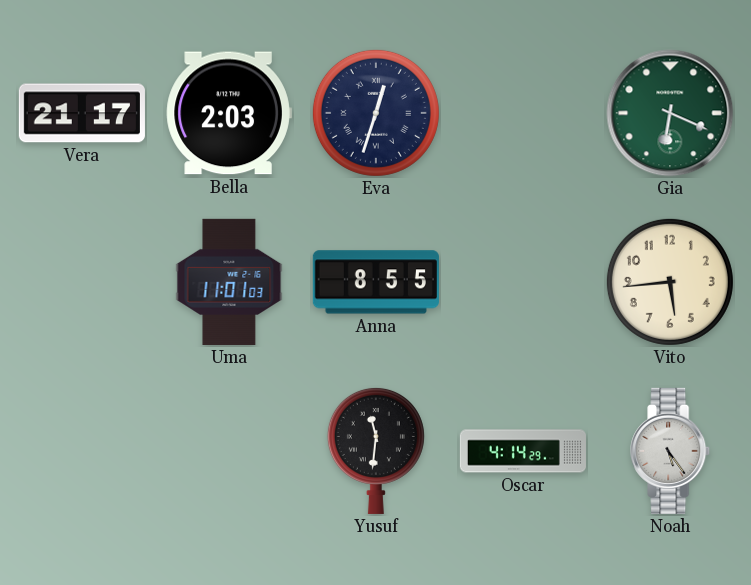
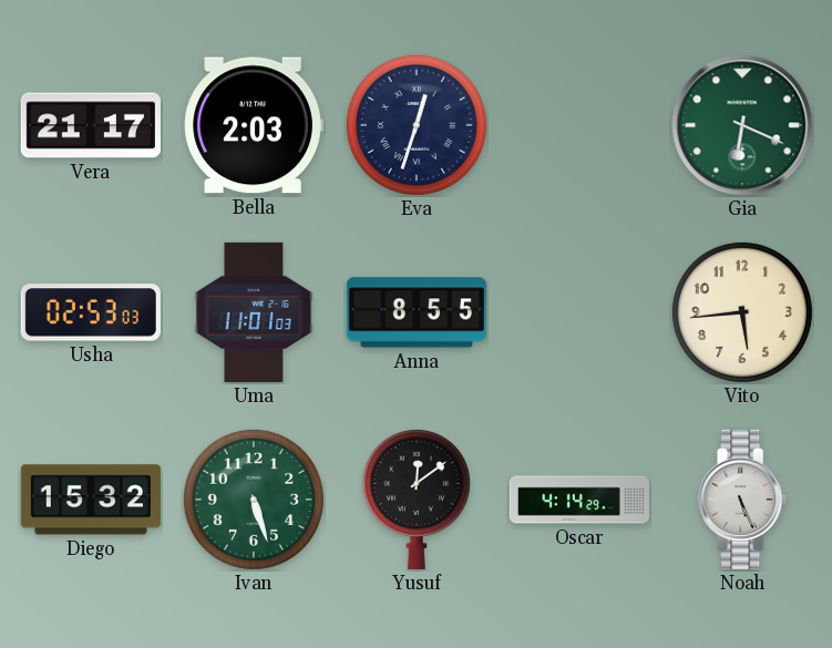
Usha: none -> 02:53 (91, 312)
Diego: none -> 15:32 (91, 500)
Ivan: none -> 5:27 (254, 500)
Yusuf: 11:31 -> 12:09 (417, 498)
Noah: 5:24 -> 5:26 (743, 500)
